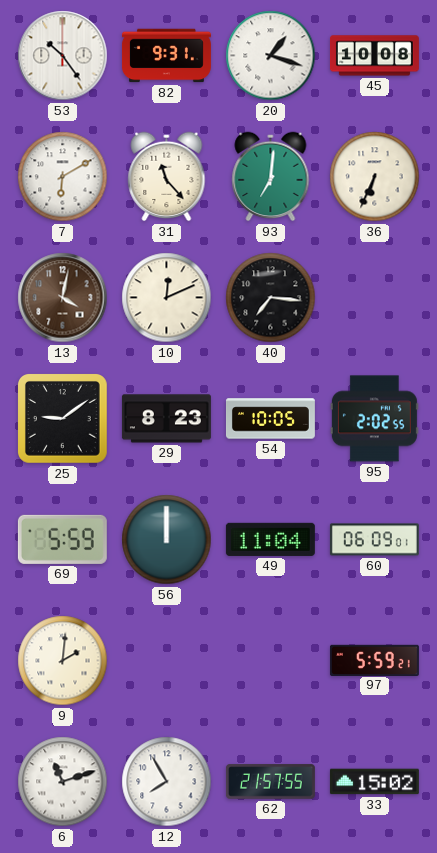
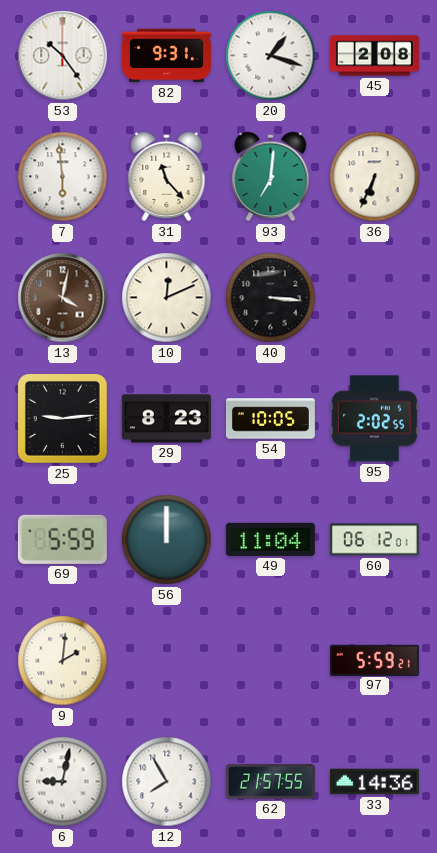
45: 10:08 -> 2:08 (374, 56)
7: 6:10 -> 5:59 (63, 177)
40: 7:16 -> 3:16 (271, 298)
25: 9:09 -> 9:14 (63, 419)
60: 06:09 -> 06:12 (374, 540)
6: 11:12 -> 9:02 (63, 782)
33: 15:02 -> 14:36 (374, 782)
